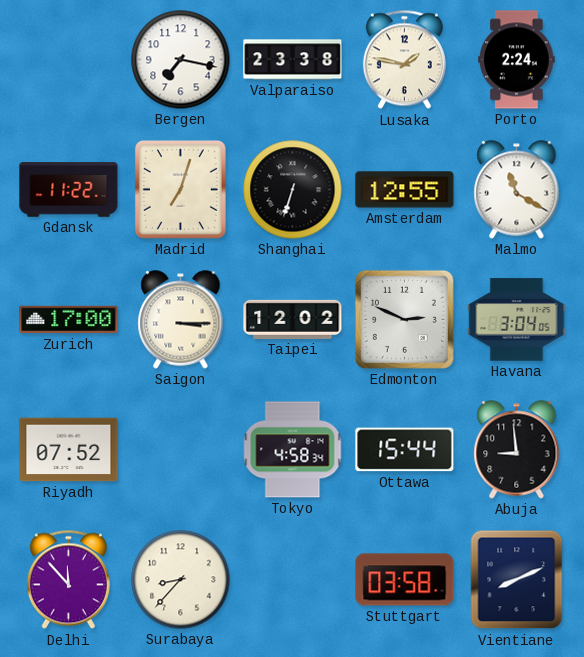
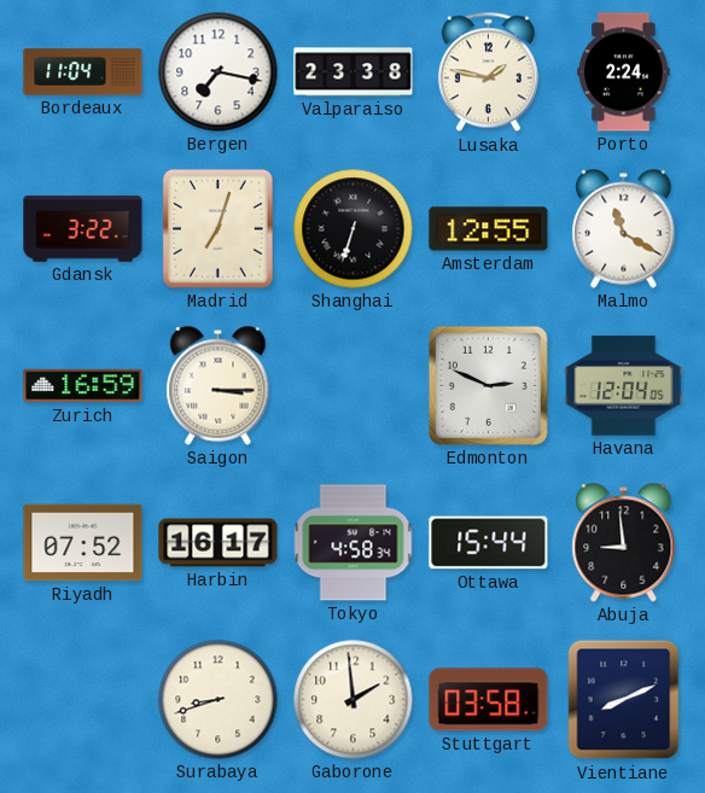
Bordeaux: none -> 11:04 (83, 72)
Gdansk: 11:22 -> 3:22 (83, 229)
Zurich: 17:00 -> 16:59 (83, 386)
Taipei: 12:02 -> none (293, 319)
Havana: 3:04 -> 12:04 (624, 386)
Harbin: none -> 16:17 (219, 543)
Delhi: 11:53 -> none (68, 580)
Surabaya: 8:37 -> 8:42 (219, 700)
Gaborone: none -> 1:59 (354, 700)
